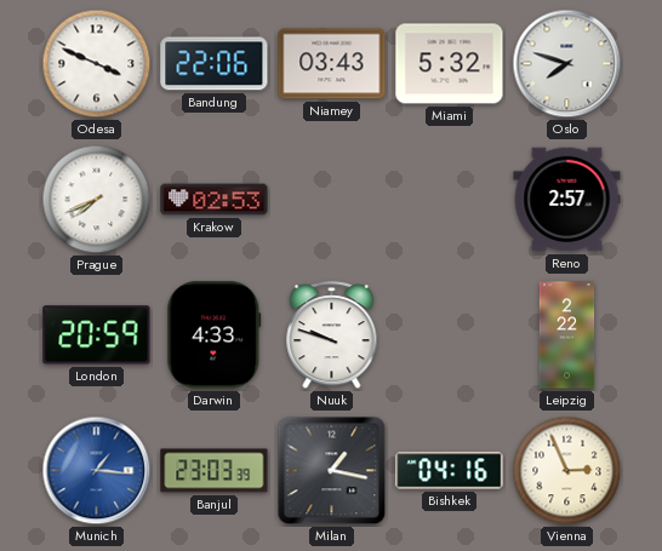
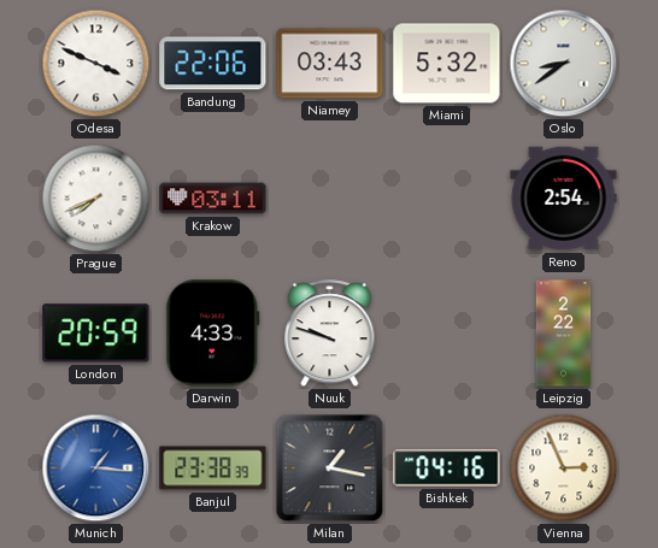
Oslo: 7:48 -> 8:39 (564, 64)
Krakow: 02:53 -> 03:11 (213, 199)
Reno: 2:57 -> 2:54 (564, 199)
Banjul: 23:03 -> 23:38 (213, 469)
